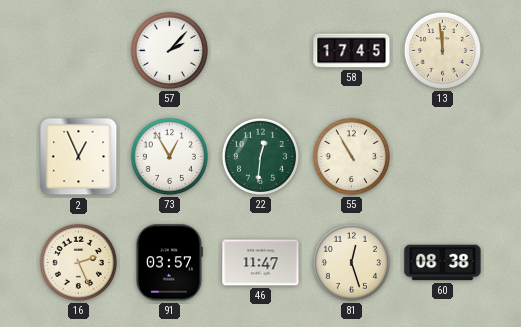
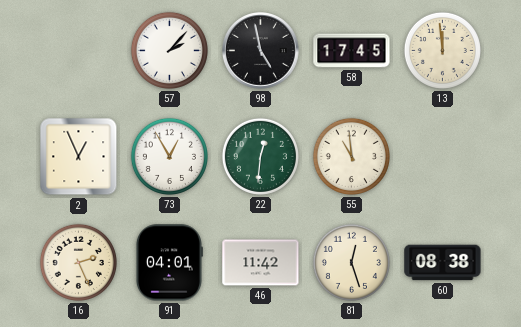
98: none -> 4:58 (261, 51)
55: 10:55 -> 10:59 (351, 156)
91: 03:57 -> 04:01 (169, 263)
46: 11:47 -> 11:42 (261, 263)
